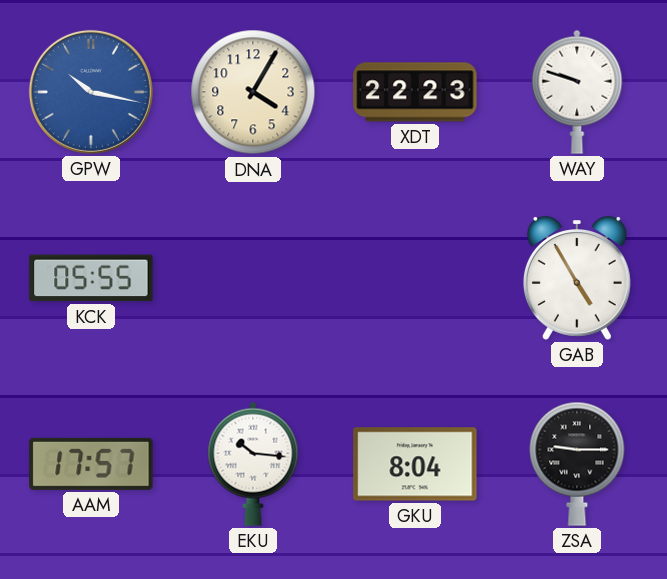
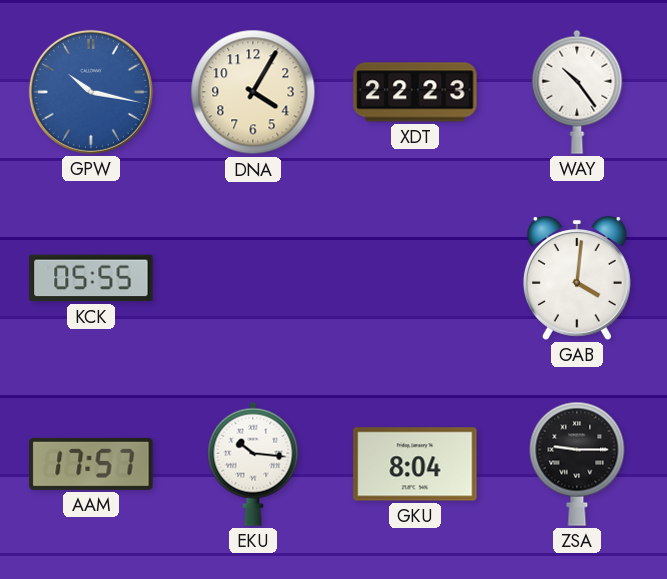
WAY: 9:48 -> 10:24 (577, 92)
GAB: 4:55 -> 4:01 (577, 278)
